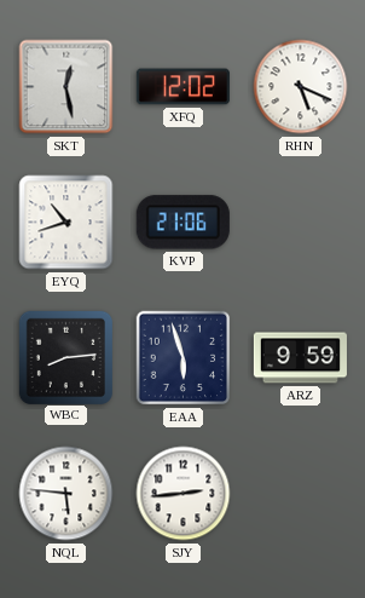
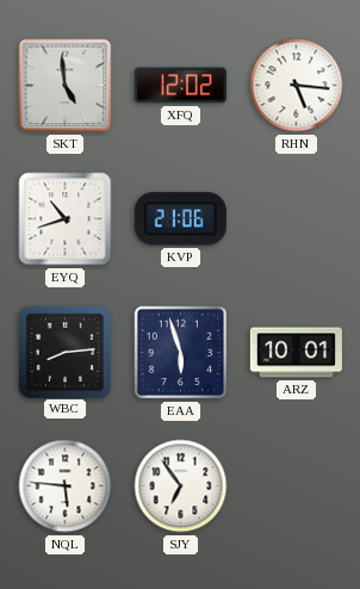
SKT: 12:28 -> 4:59 (66, 86)
RHN: 5:19 -> 5:16 (297, 86)
ARZ: 9:59 -> 10:01 (296, 353)
SJY: 2:44 -> 6:54 (181, 486)
